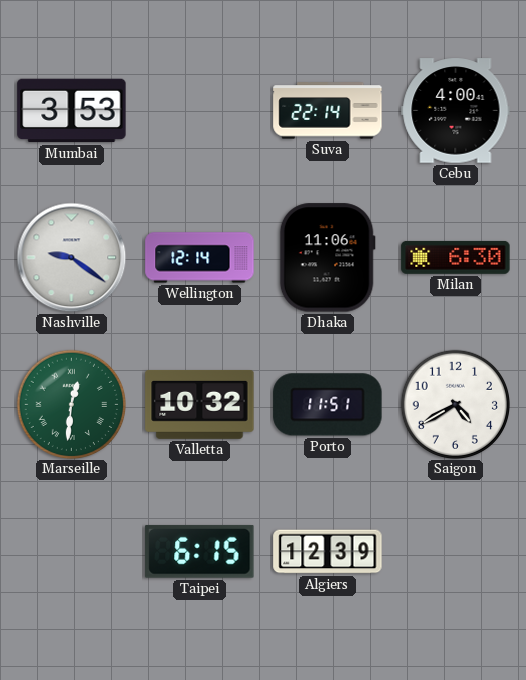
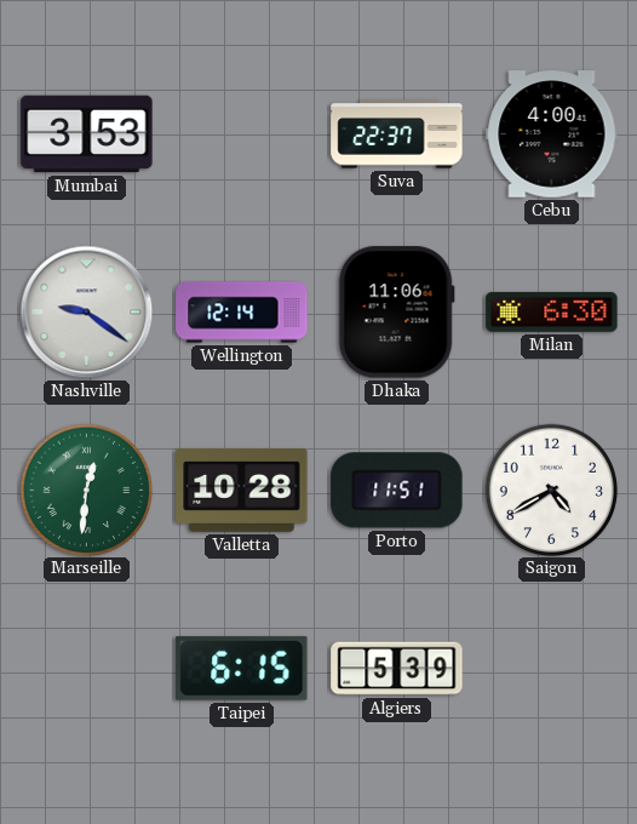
Suva: 22:14 -> 22:37 (397, 135)
Valletta: 10:32 -> 10:28 (242, 491)
Algiers: 12:39 -> 5:39 (397, 669)
